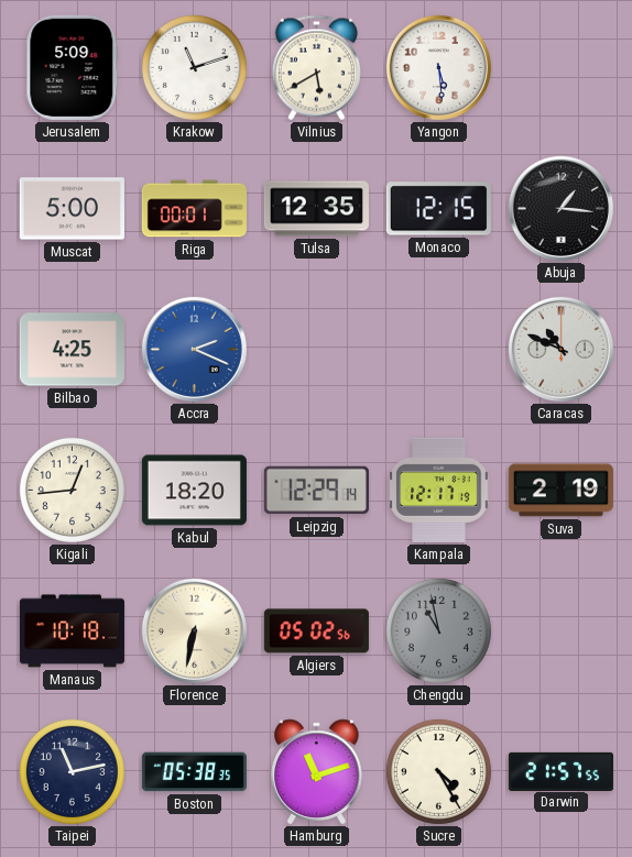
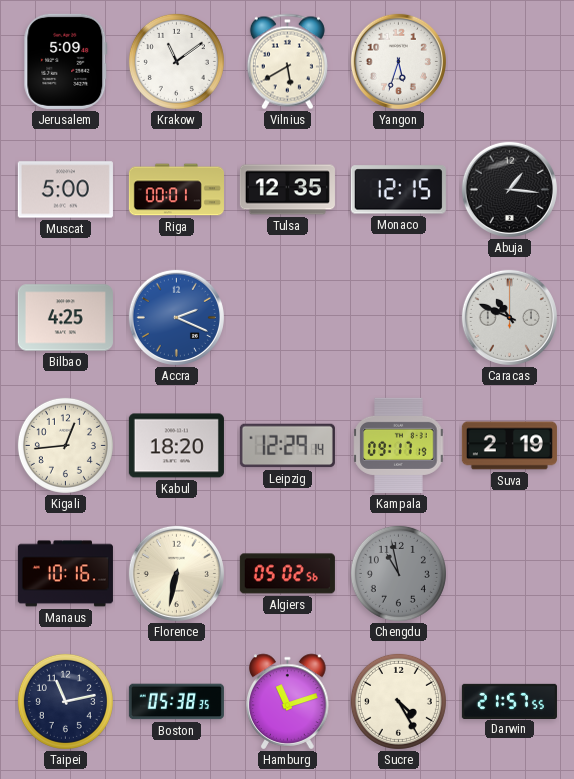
Krakow: 11:12 -> 11:09 (176, 61)
Yangon: 5:29 -> 5:33 (398, 61)
Kampala: 12:17 -> 09:17 (399, 445)
Manaus: 10:18 -> 10:16 (65, 574)
